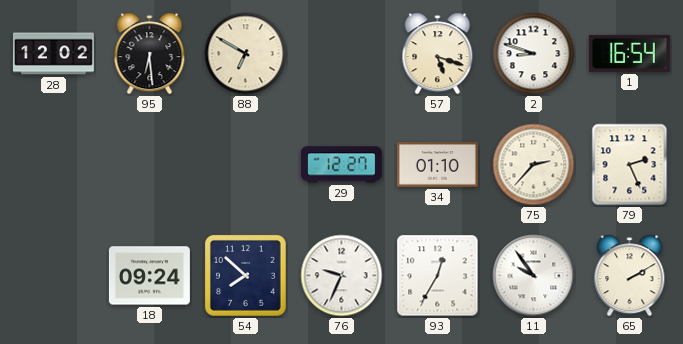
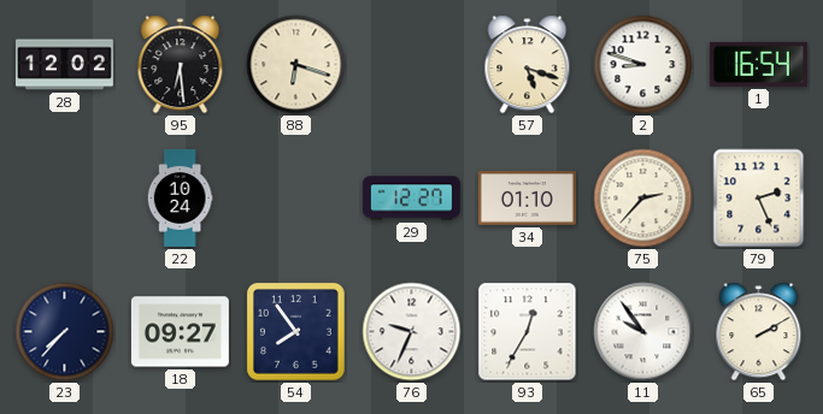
88: 6:50 -> 6:18 (296, 65)
22: none -> 10:24 (180, 197)
23: none -> 7:37 (65, 332)
18: 09:24 -> 09:27 (180, 332)
54: 7:52 -> 7:54 (295, 331)
